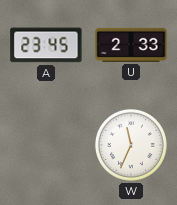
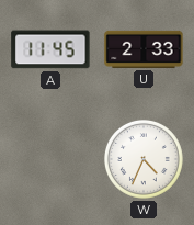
A: 23:45 -> 11:45 (50, 49)
W: 11:34 -> 4:34 (144, 159)
